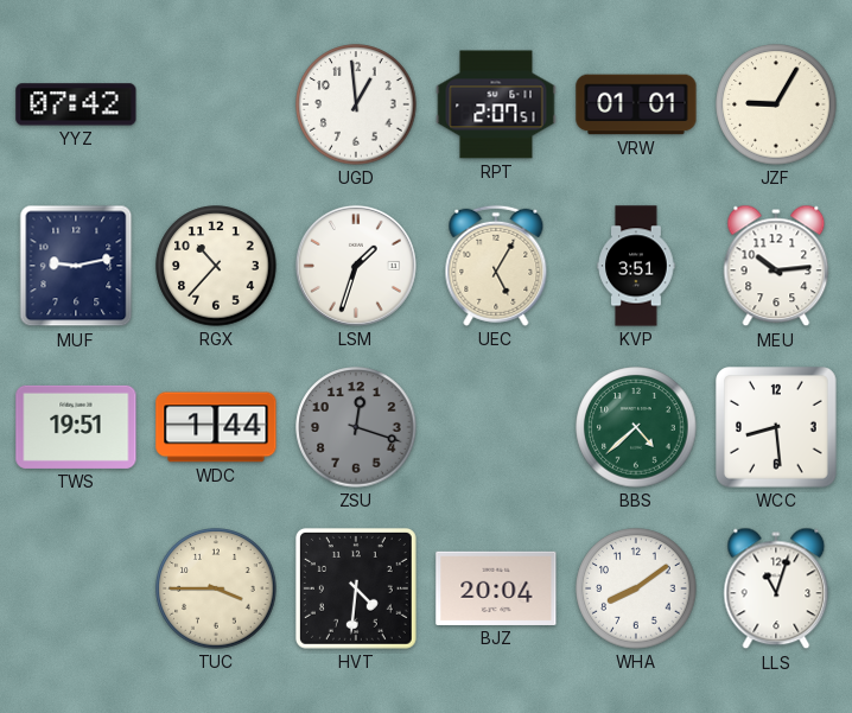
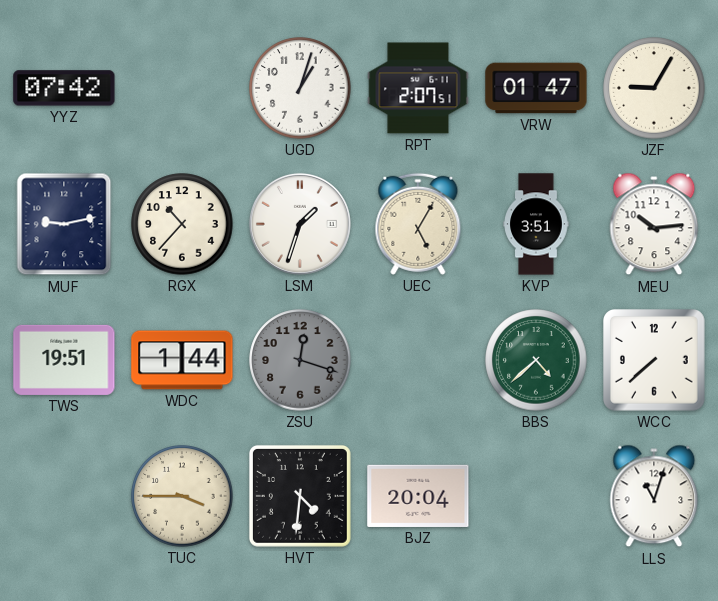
UGD: 12:59 -> 1:03 (300, 88)
VRW: 01:01 -> 01:47 (536, 88)
WCC: 8:29 -> 7:38 (655, 361)
WHA: 8:09 -> none (636, 588)
